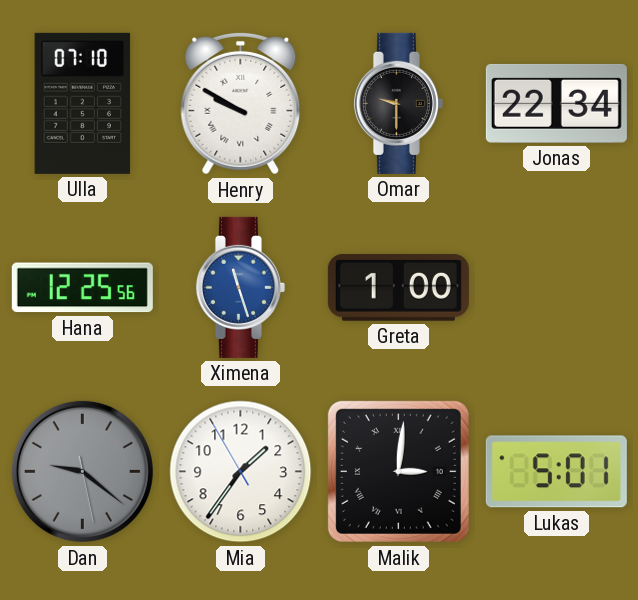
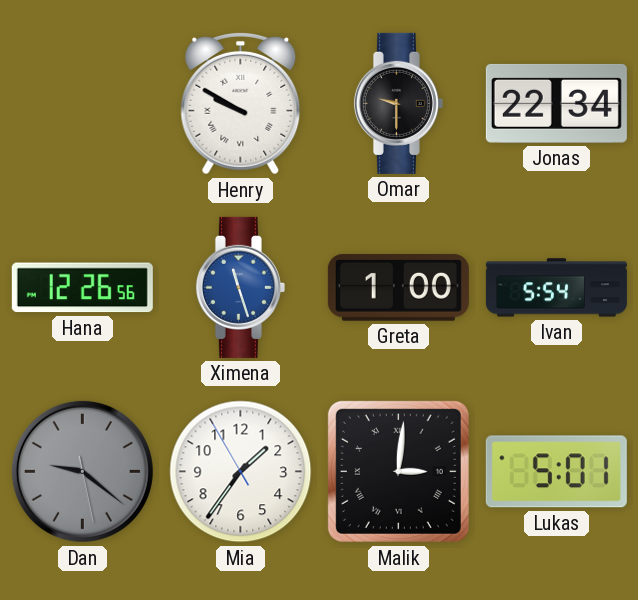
Ulla: 07:10 -> none (83, 103)
Hana: 12:25 -> 12:26 (82, 288)
Ivan: none -> 5:54 (556, 288)
